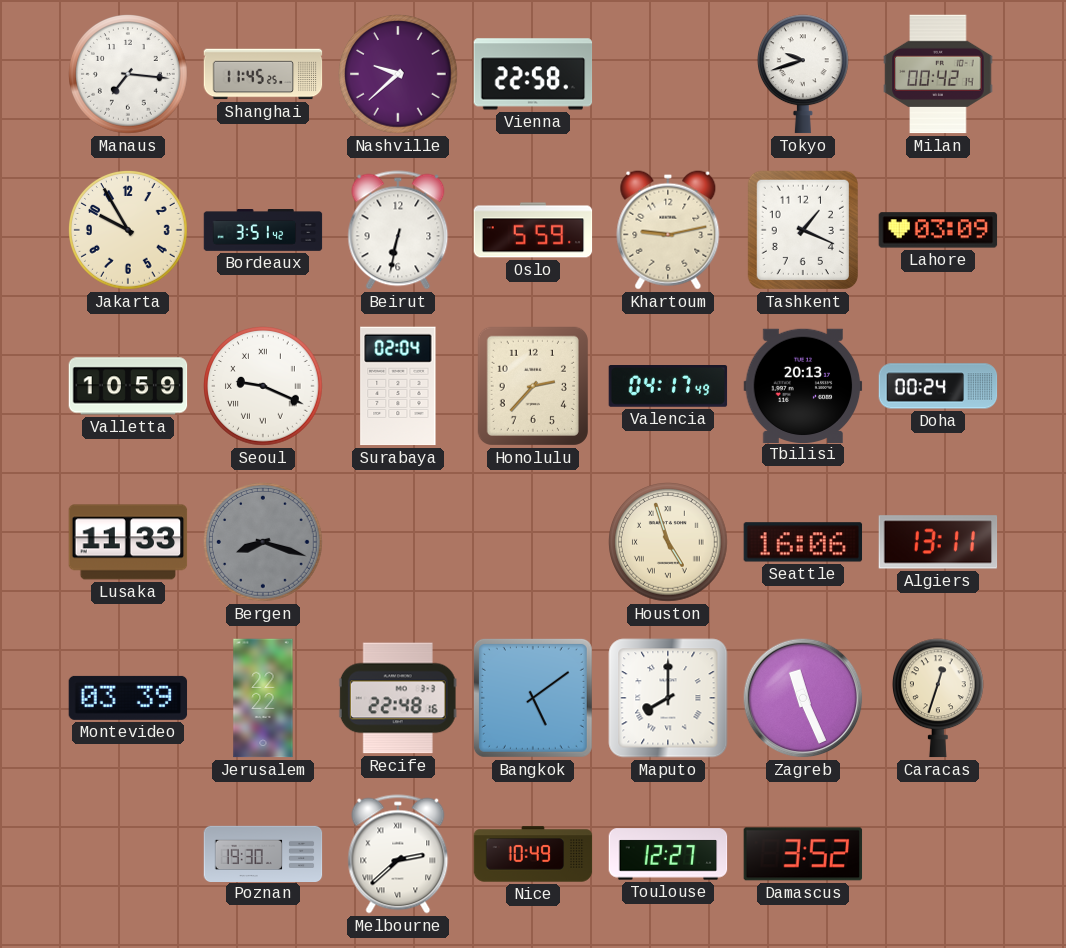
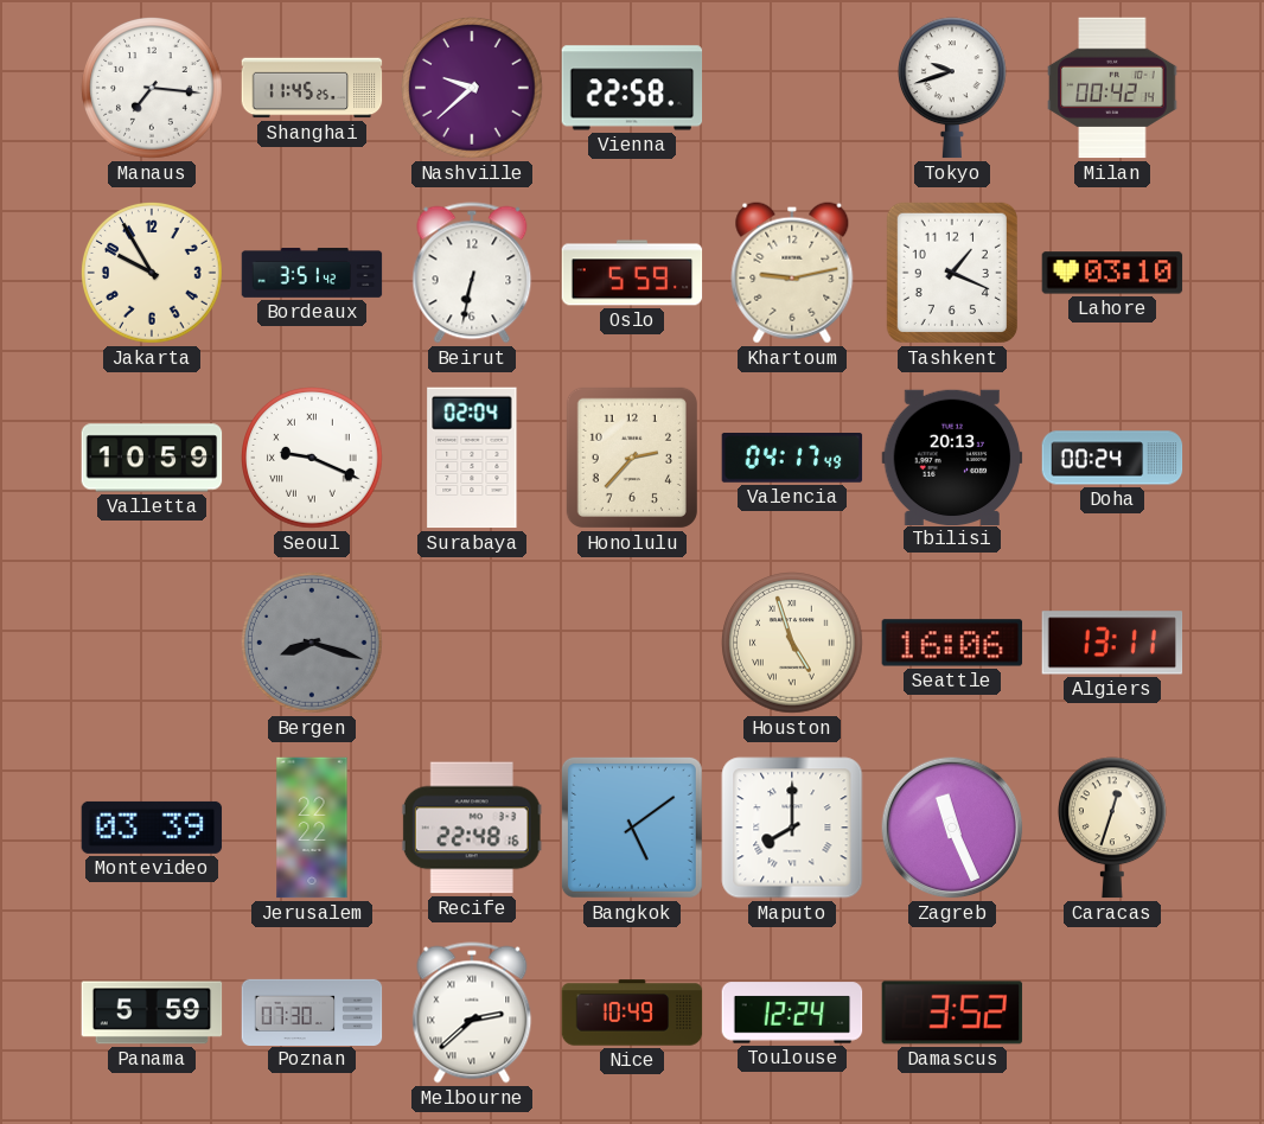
Lahore: 03:09 -> 03:10 (1112, 273)
Lusaka: 11:33 -> none (128, 542)
Panama: none -> 5:59 (152, 1013)
Poznan: 19:30 -> 07:30 (312, 1011)
Toulouse: 12:27 -> 12:24 (792, 1013)
